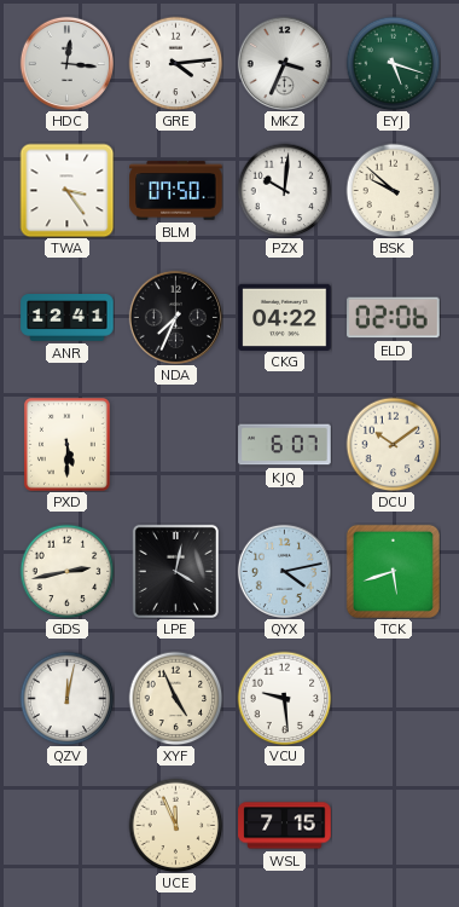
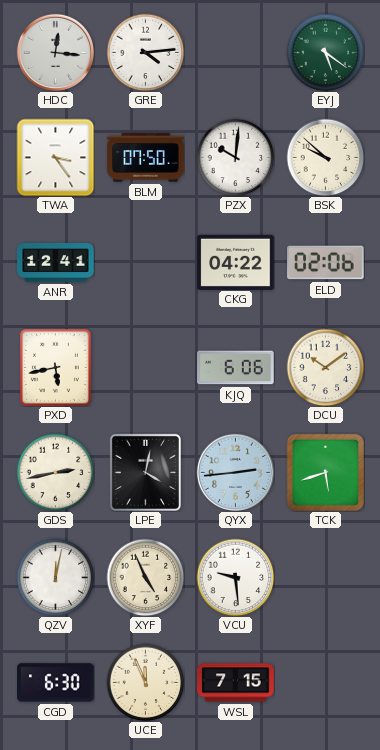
MKZ: 3:34 -> none (284, 63)
EYJ: 5:18 -> 5:21 (325, 52)
NDA: 7:34 -> none (175, 317)
PXD: 5:30 -> 5:43 (55, 368)
KJQ: 6:07 -> 6:06 (236, 368)
QYX: 4:13 -> 2:44 (235, 472)
CGD: none -> 6:30 (56, 683)
